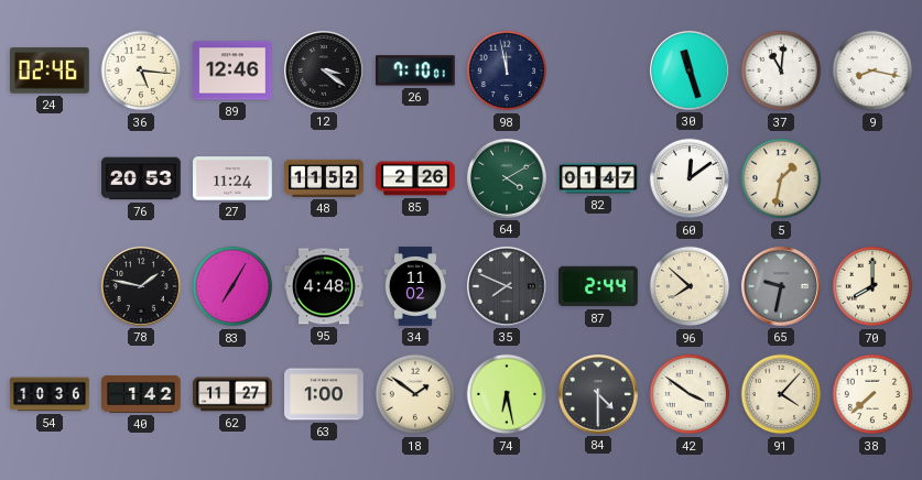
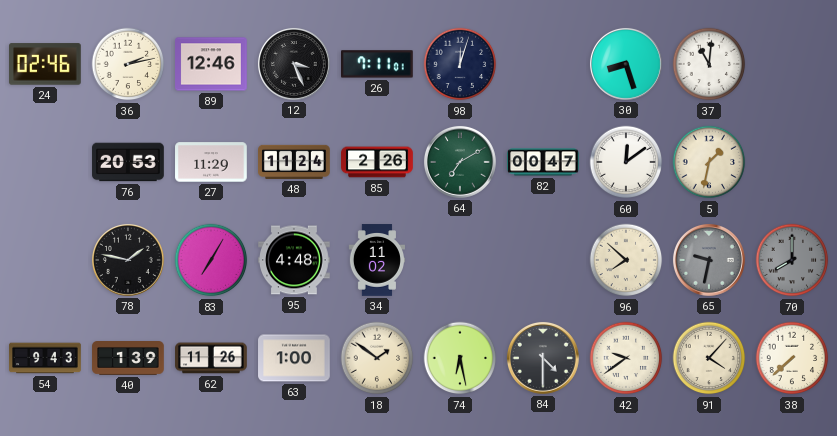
36: 5:16 -> 2:13 (128, 64)
12: 3:21 -> 3:26 (294, 64)
26: 7:10 -> 7:11 (378, 64)
98: 11:58 -> 12:03 (460, 64)
30: 11:27 -> 8:27 (626, 64)
9: 8:17 -> none (872, 70)
27: 11:24 -> 11:29 (211, 162)
48: 11:52 -> 11:24 (294, 162)
64: 4:10 -> 7:10 (460, 162)
82: 01:47 -> 00:47 (543, 162)
35: 7:49 -> none (507, 286)
87: 2:44 -> none (598, 286)
70 dial: cream -> grey (792, 260)
54: 10:36 -> 9:43 (45, 358)
40: 1:42 -> 1:39 (128, 359)
62: 11:27 -> 11:26 (211, 358)
42: 3:51 -> 9:39 (626, 358)
